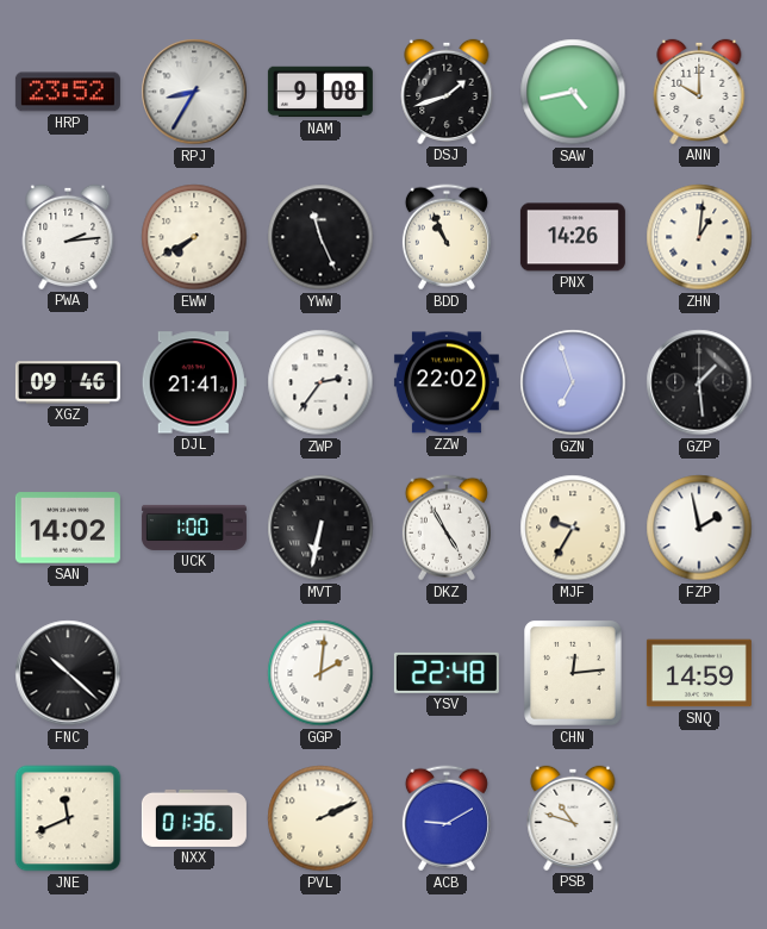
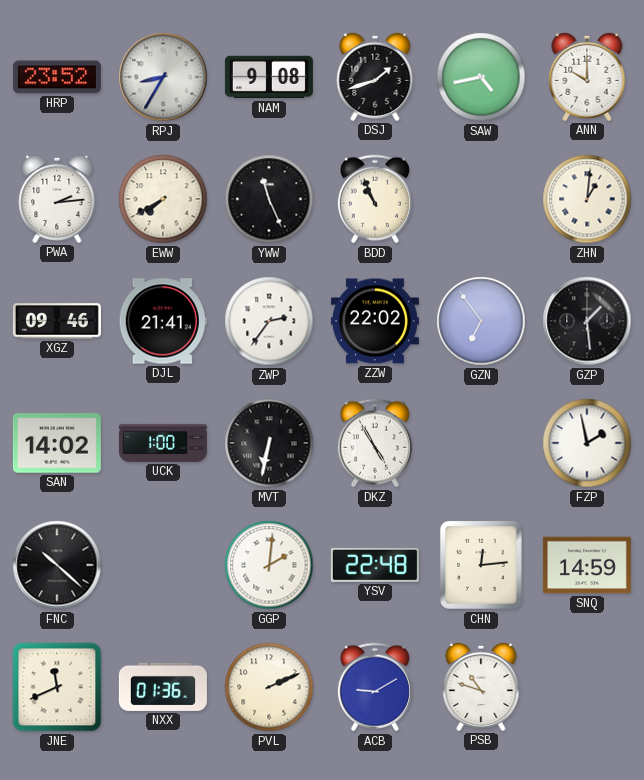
PNX: 14:26 -> none (573, 237)
GZN: 6:57 -> 6:54 (481, 321)
MJF: 9:35 -> none (573, 528)
